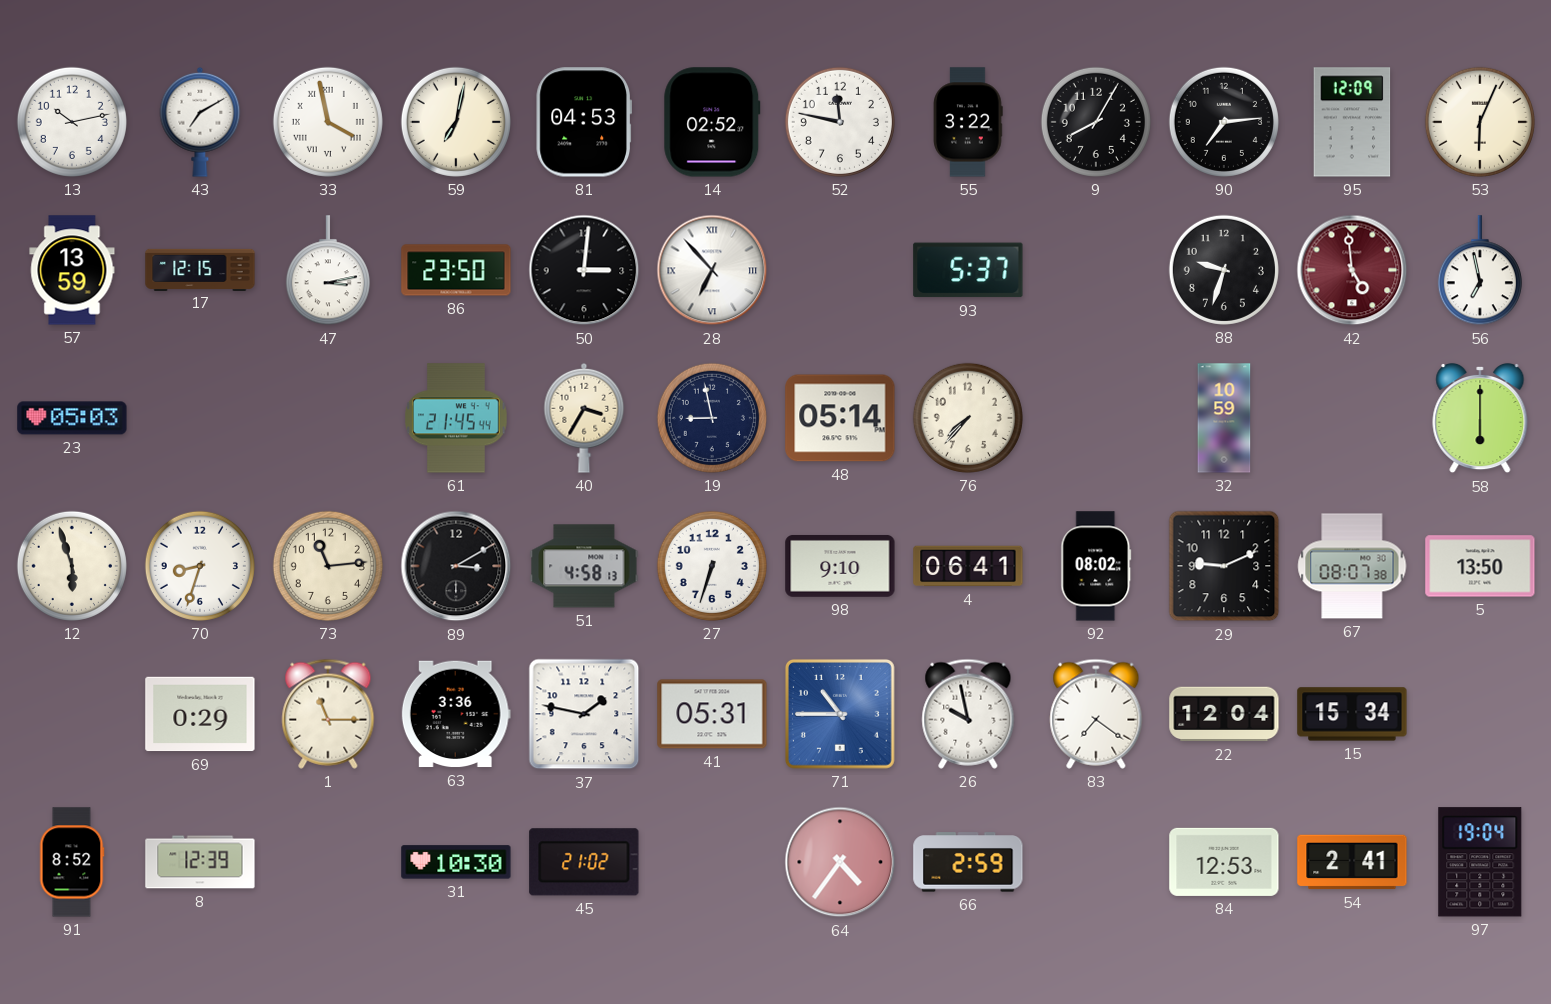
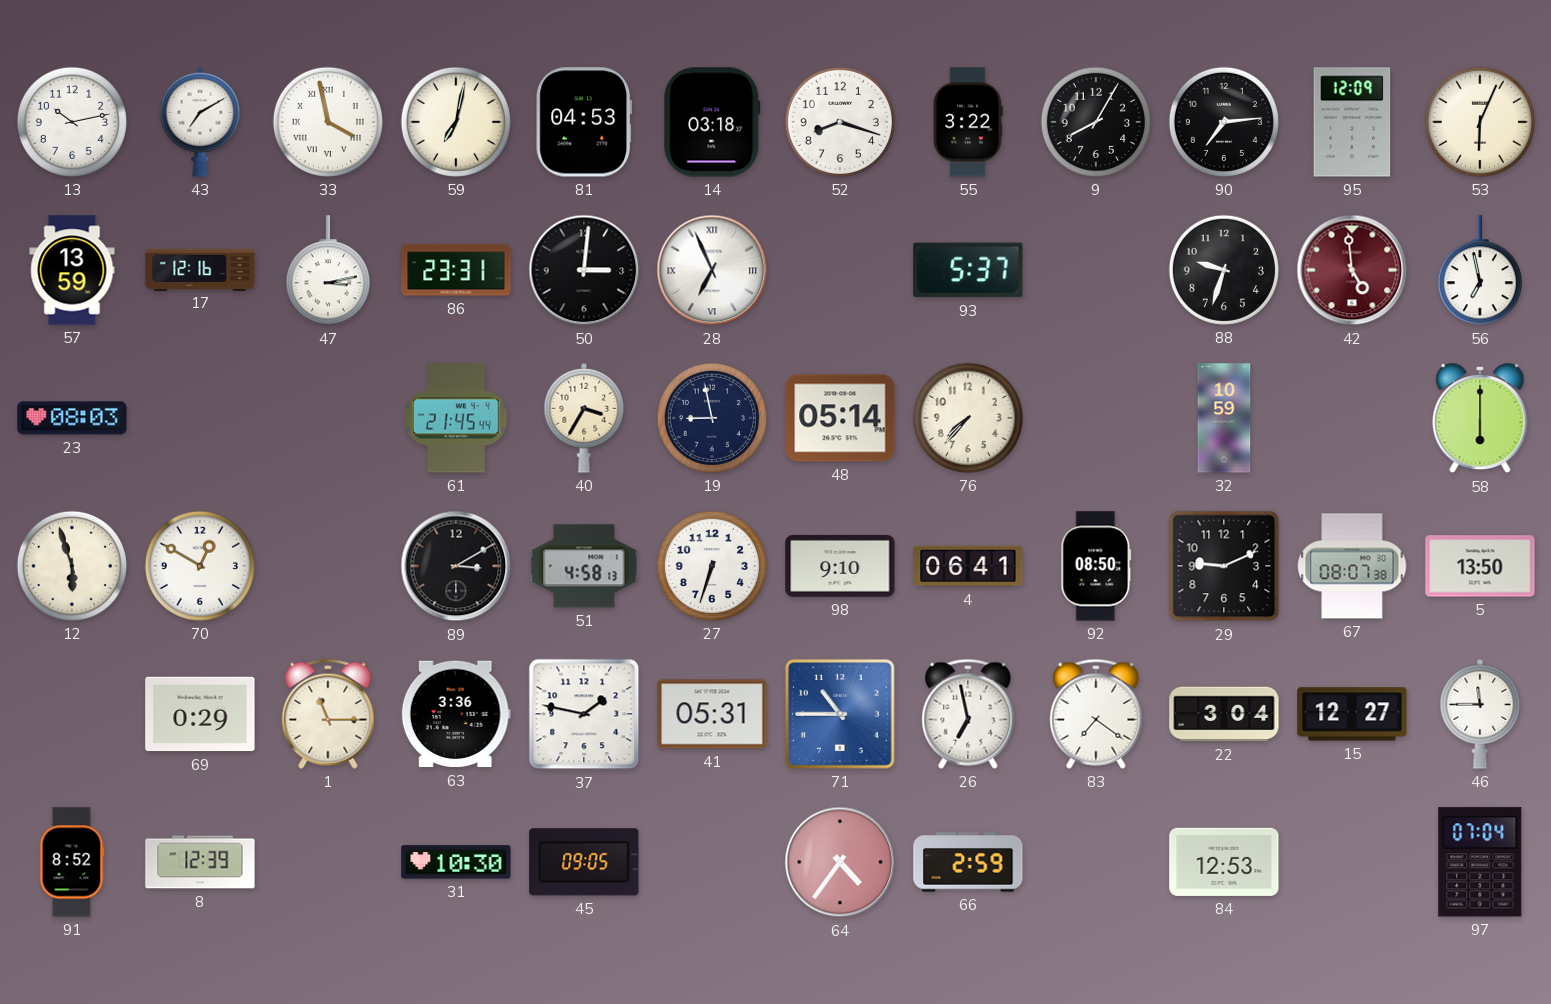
14: 02:52 -> 03:18 (712, 122)
52: 11:47 -> 8:18 (840, 122)
17: 12:15 -> 12:16 (200, 269)
86: 23:50 -> 23:31 (456, 270)
28: 6:53 -> 6:56 (712, 270)
23: 05:03 -> 08:03 (72, 418)
70: 8:33 -> 12:50 (200, 566)
73: 11:14 -> none (328, 566)
92: 08:02 -> 08:50 (1096, 566)
26: 9:58 -> 6:58 (968, 714)
22: 12:04 -> 3:04 (1224, 714)
15: 15:34 -> 12:27 (1352, 714)
46: none -> 11:45 (1480, 714)
45: 21:02 -> 09:05 (584, 862)
54: 2:41 -> none (1352, 862)
97: 19:04 -> 07:04 (1480, 862)
